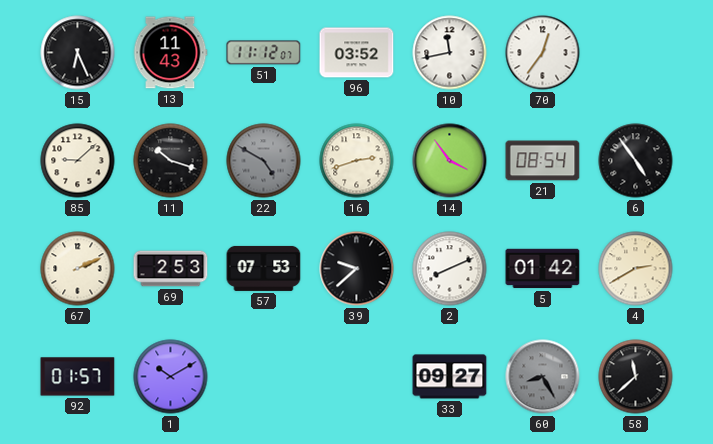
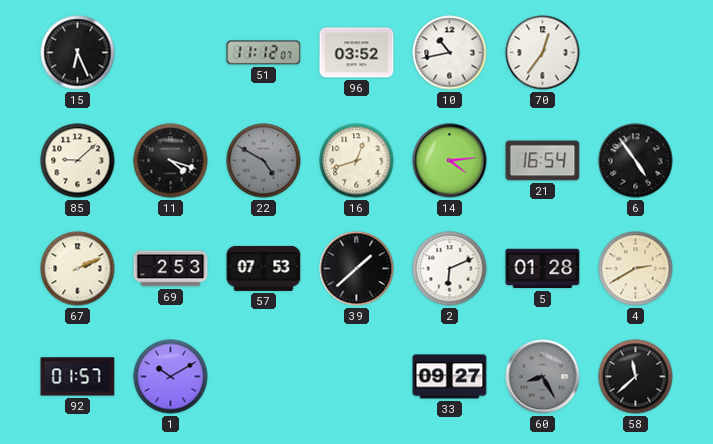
13: 11:43 -> none (170, 53)
10: 11:43 -> 10:43 (450, 53)
11: 10:18 -> 4:18 (171, 161)
16: 2:42 -> 12:42 (357, 161)
14: 3:54 -> 4:14 (450, 161)
21: 08:54 -> 16:54 (543, 161)
39: 9:38 -> 1:38 (357, 269)
2: 8:11 -> 6:11 (450, 269)
5: 01:42 -> 01:28 (543, 269)
